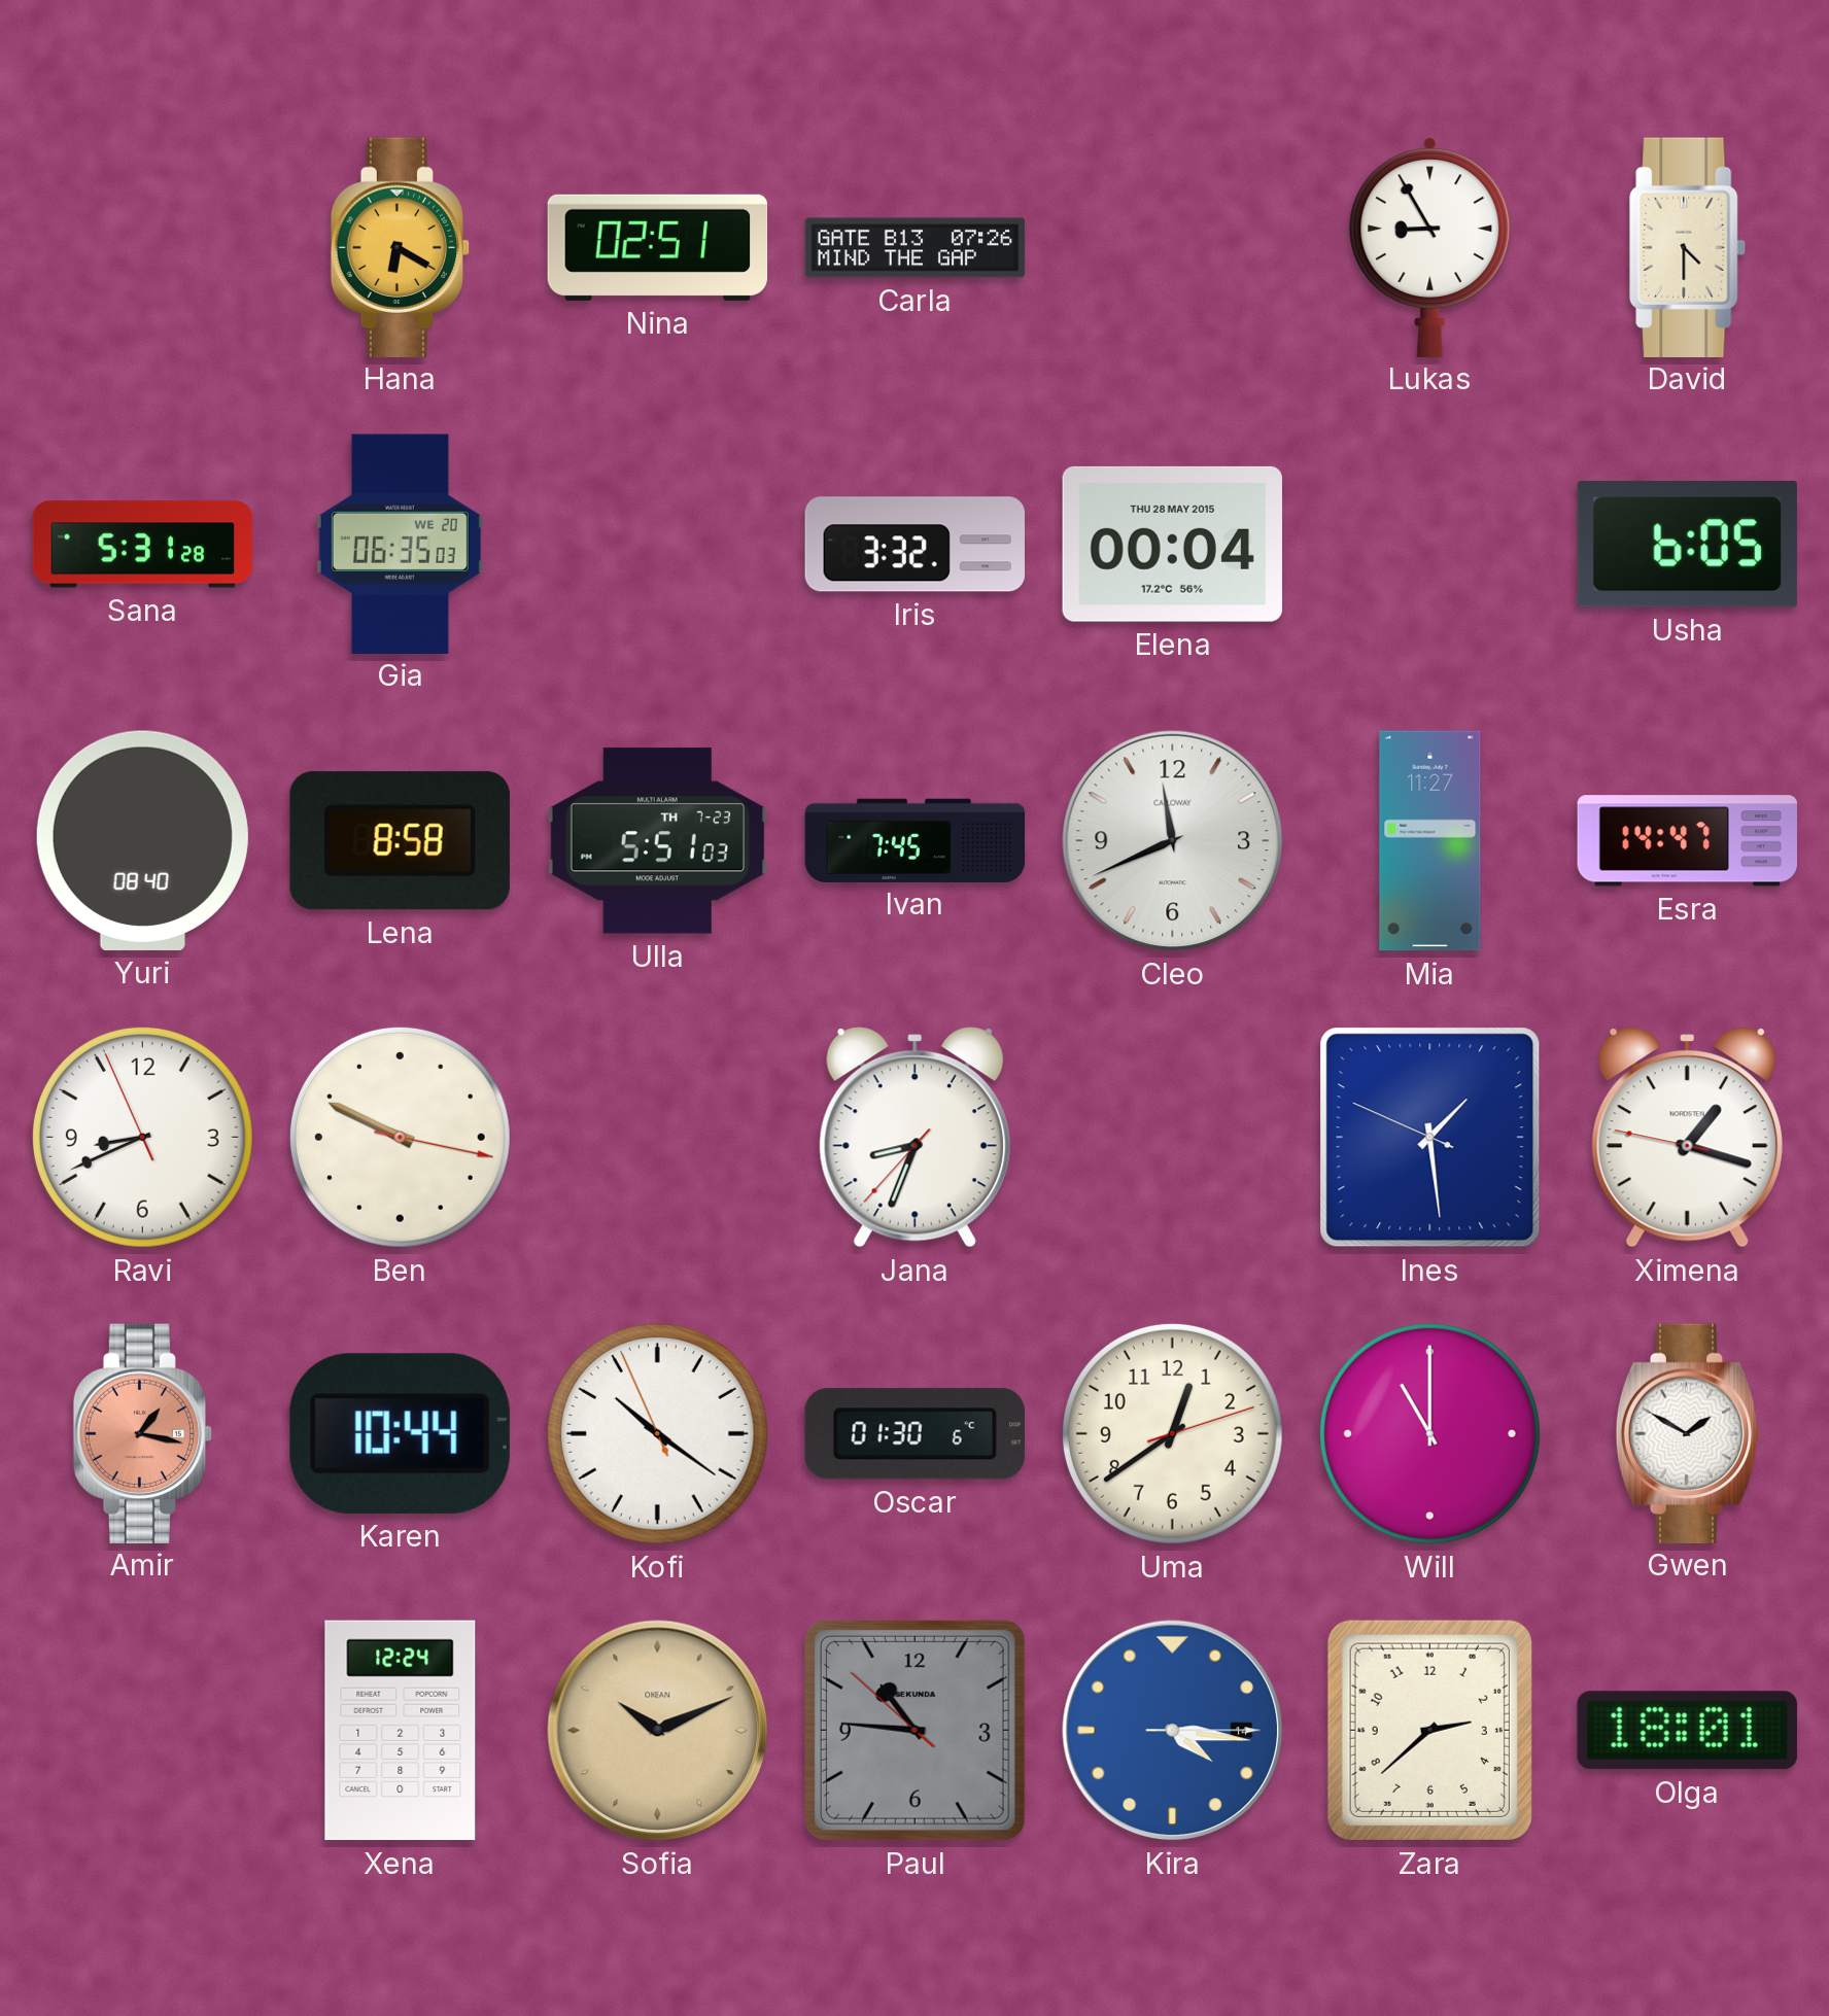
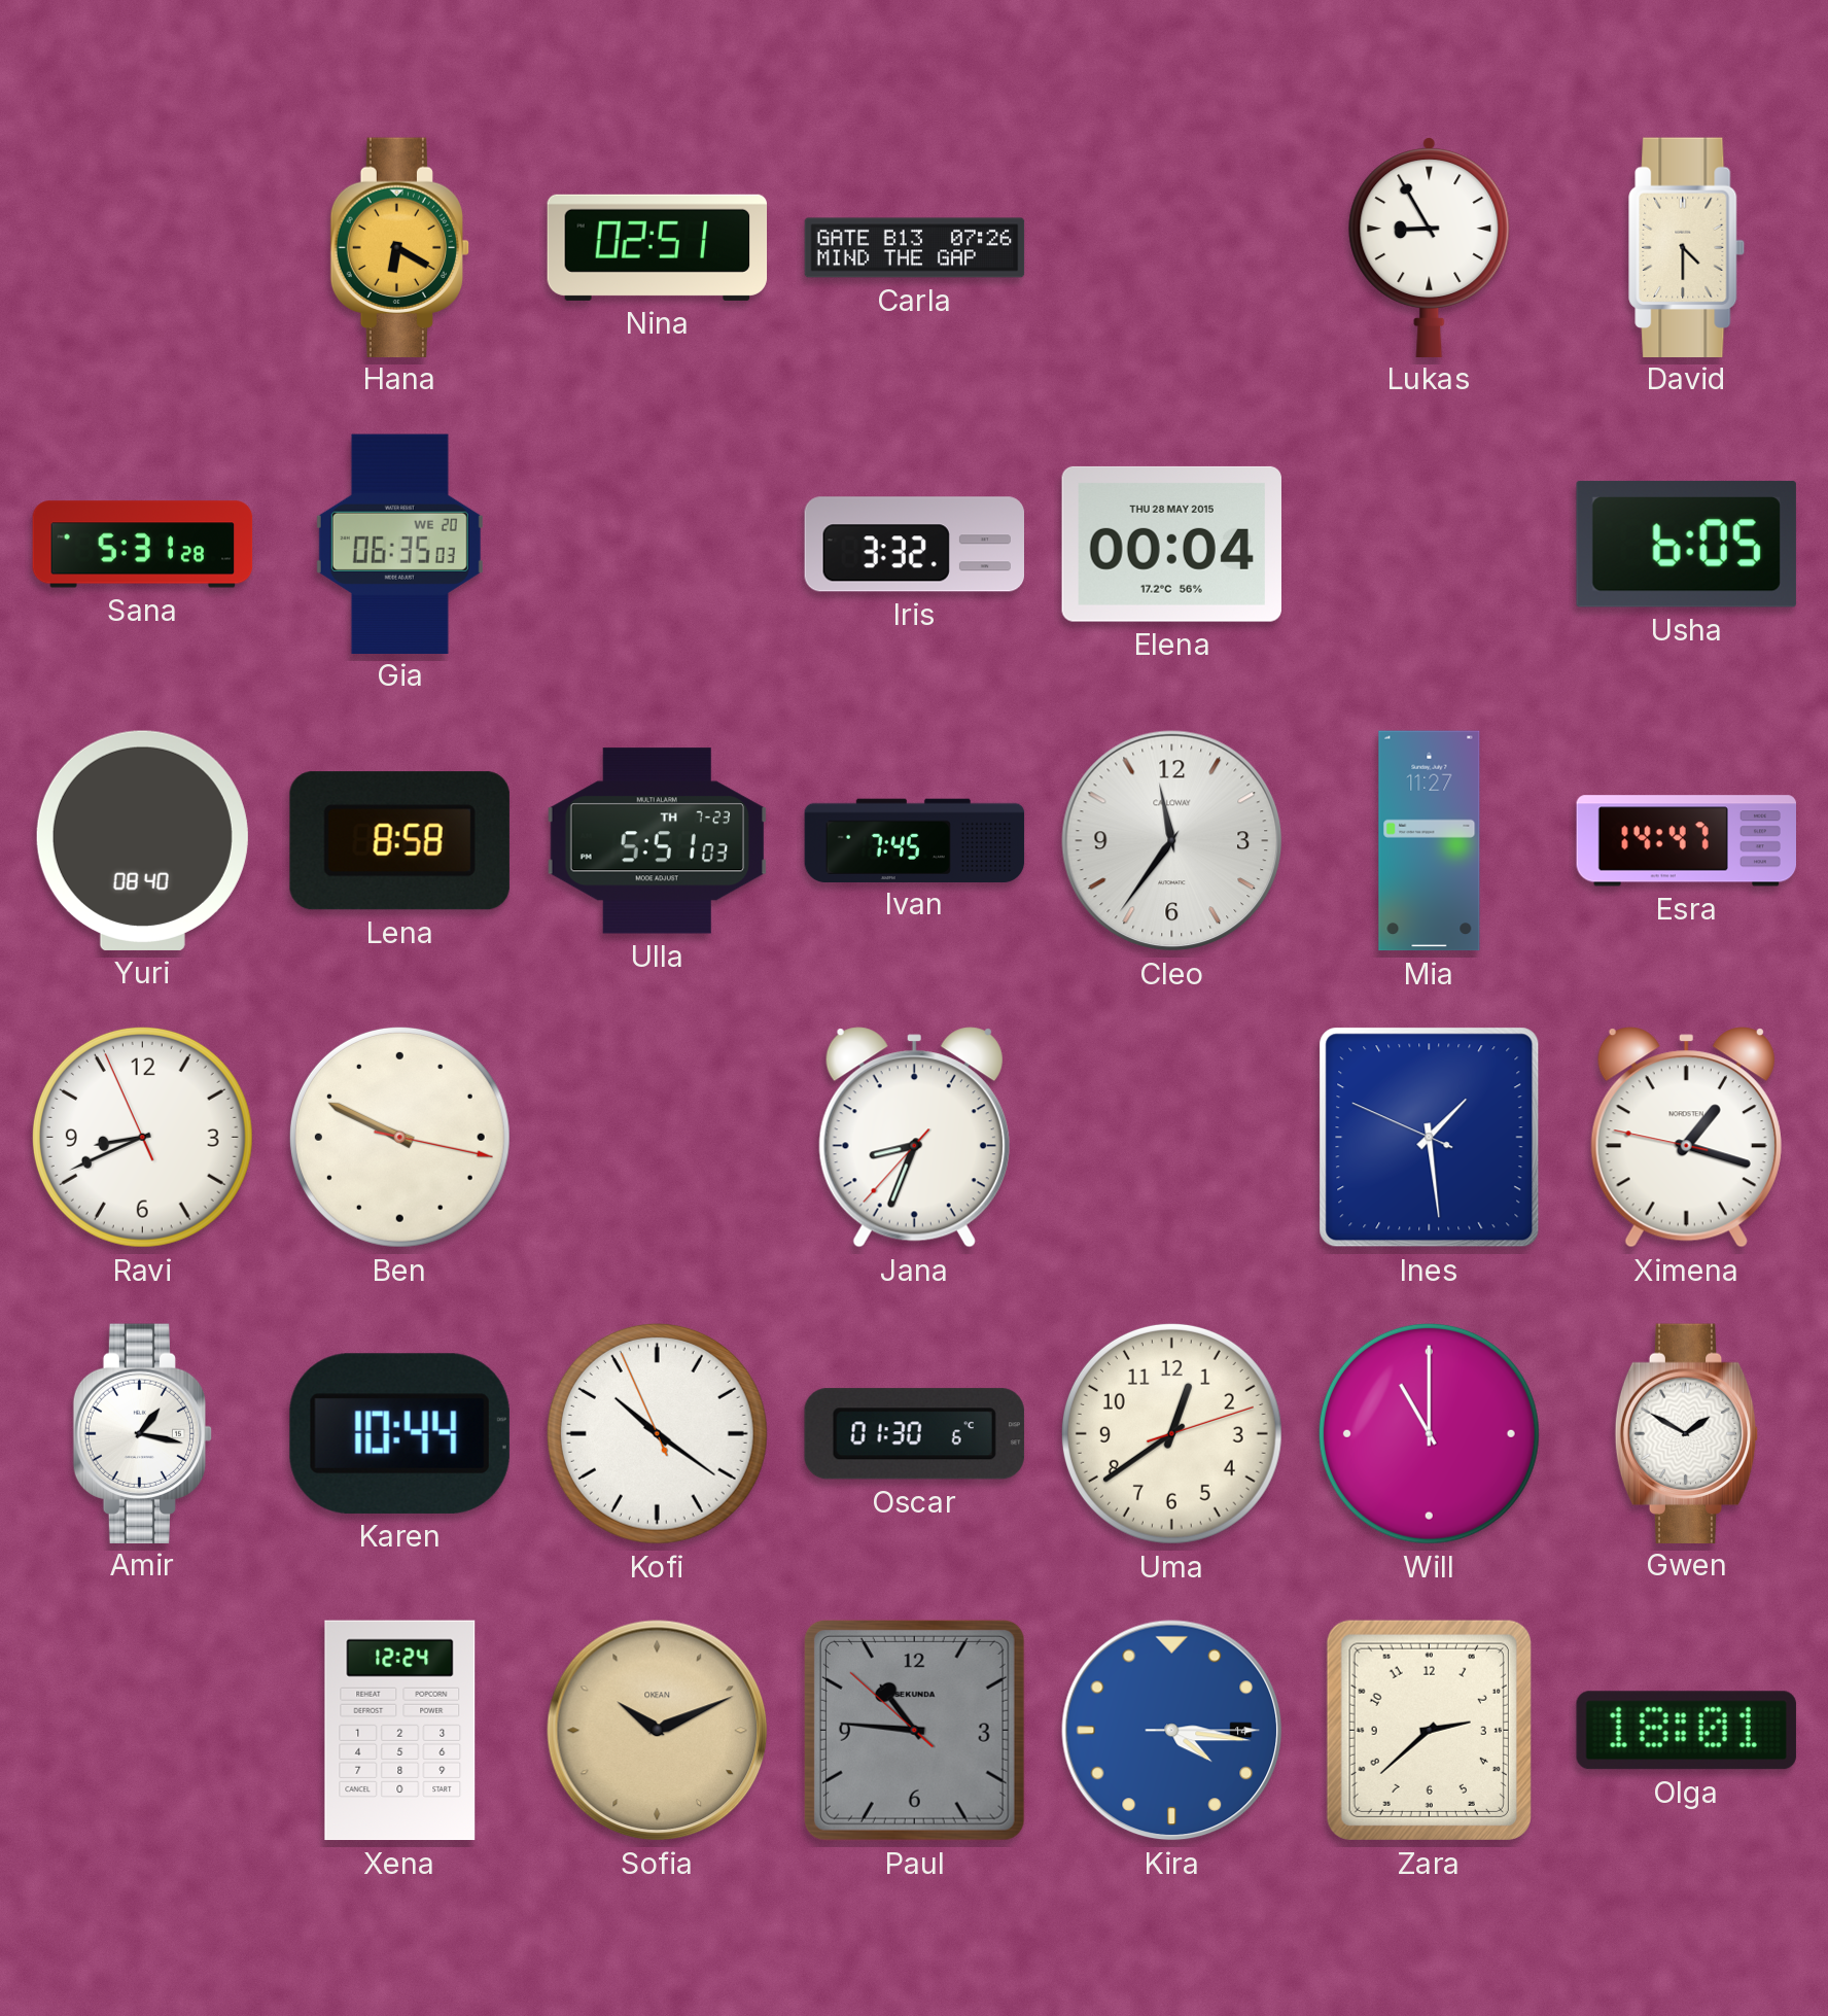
Cleo: 11:41 -> 11:36 (1172, 841)
Amir dial: salmon -> white (143, 1433)
